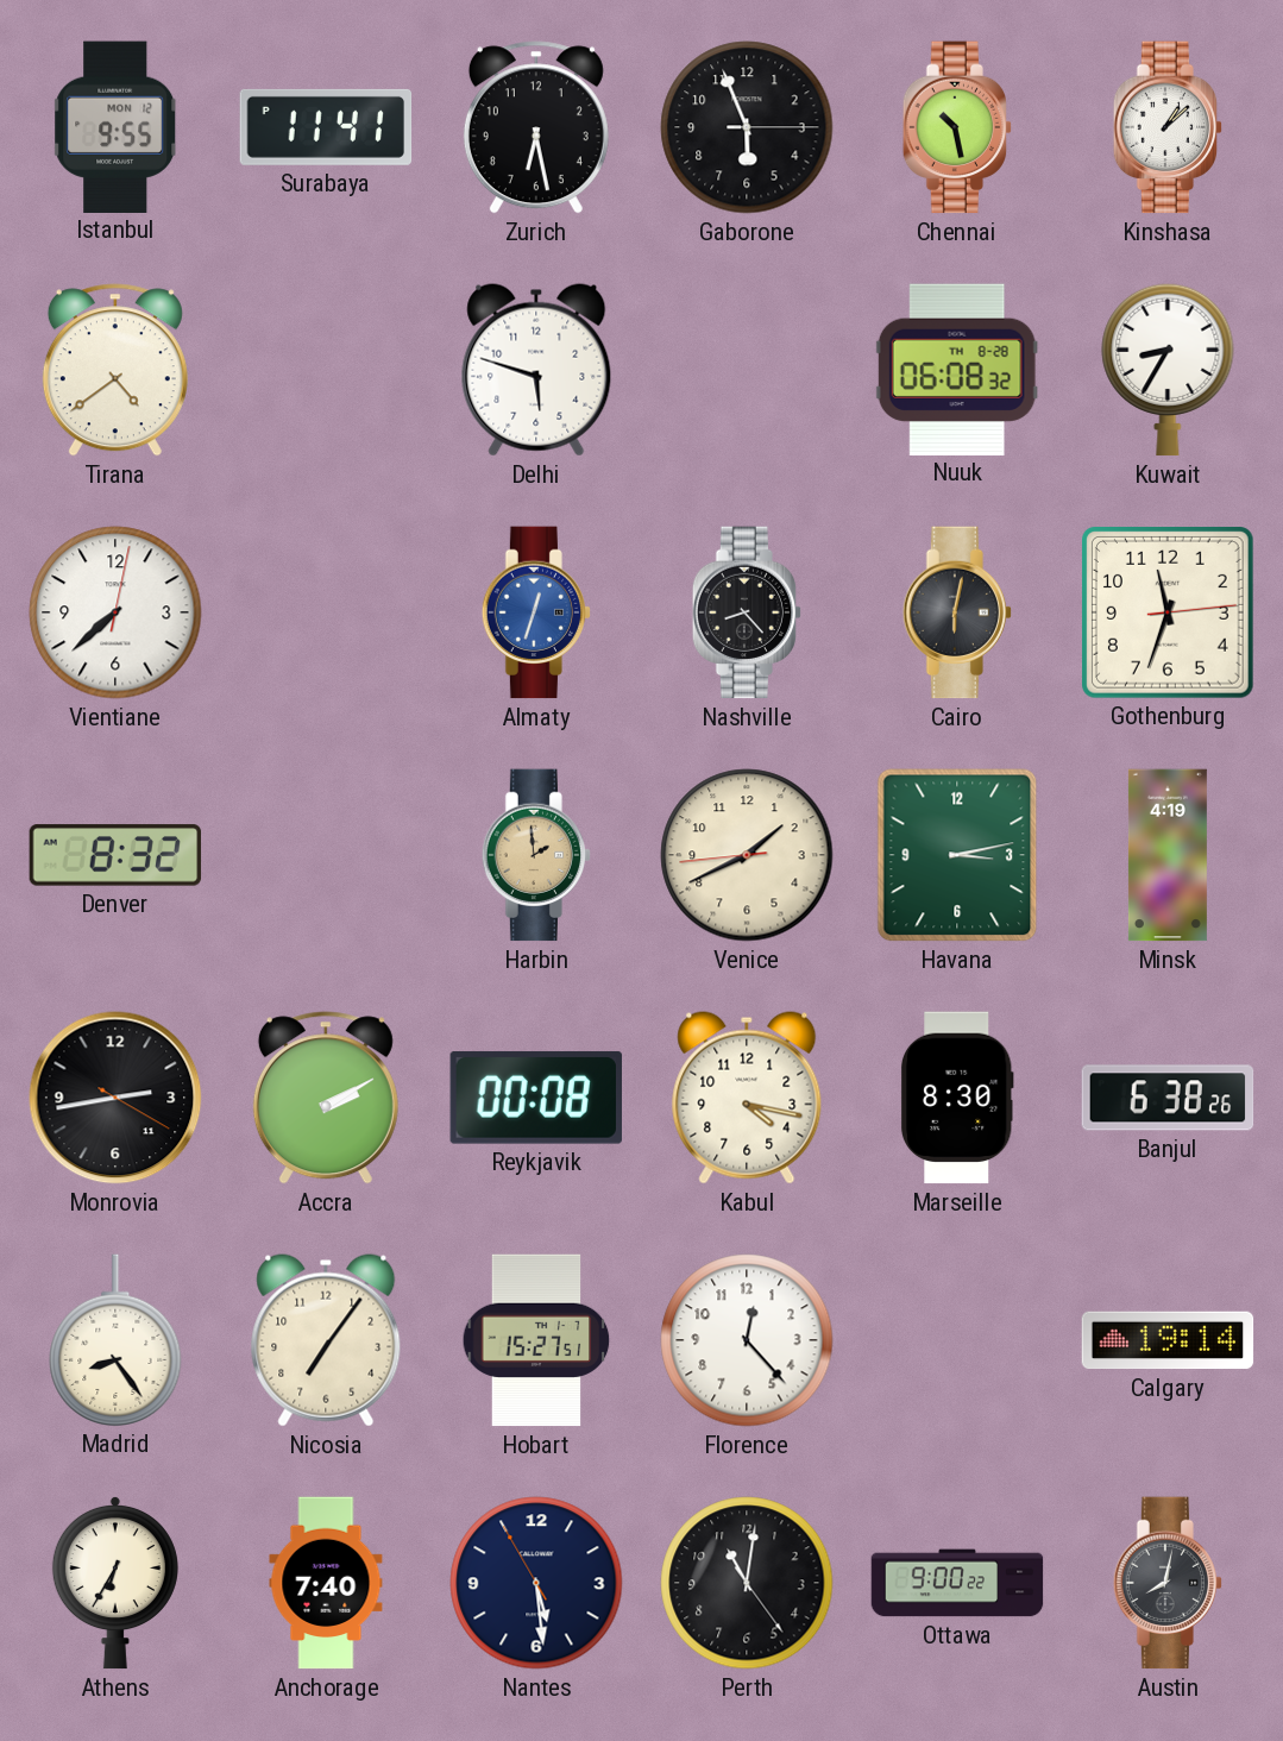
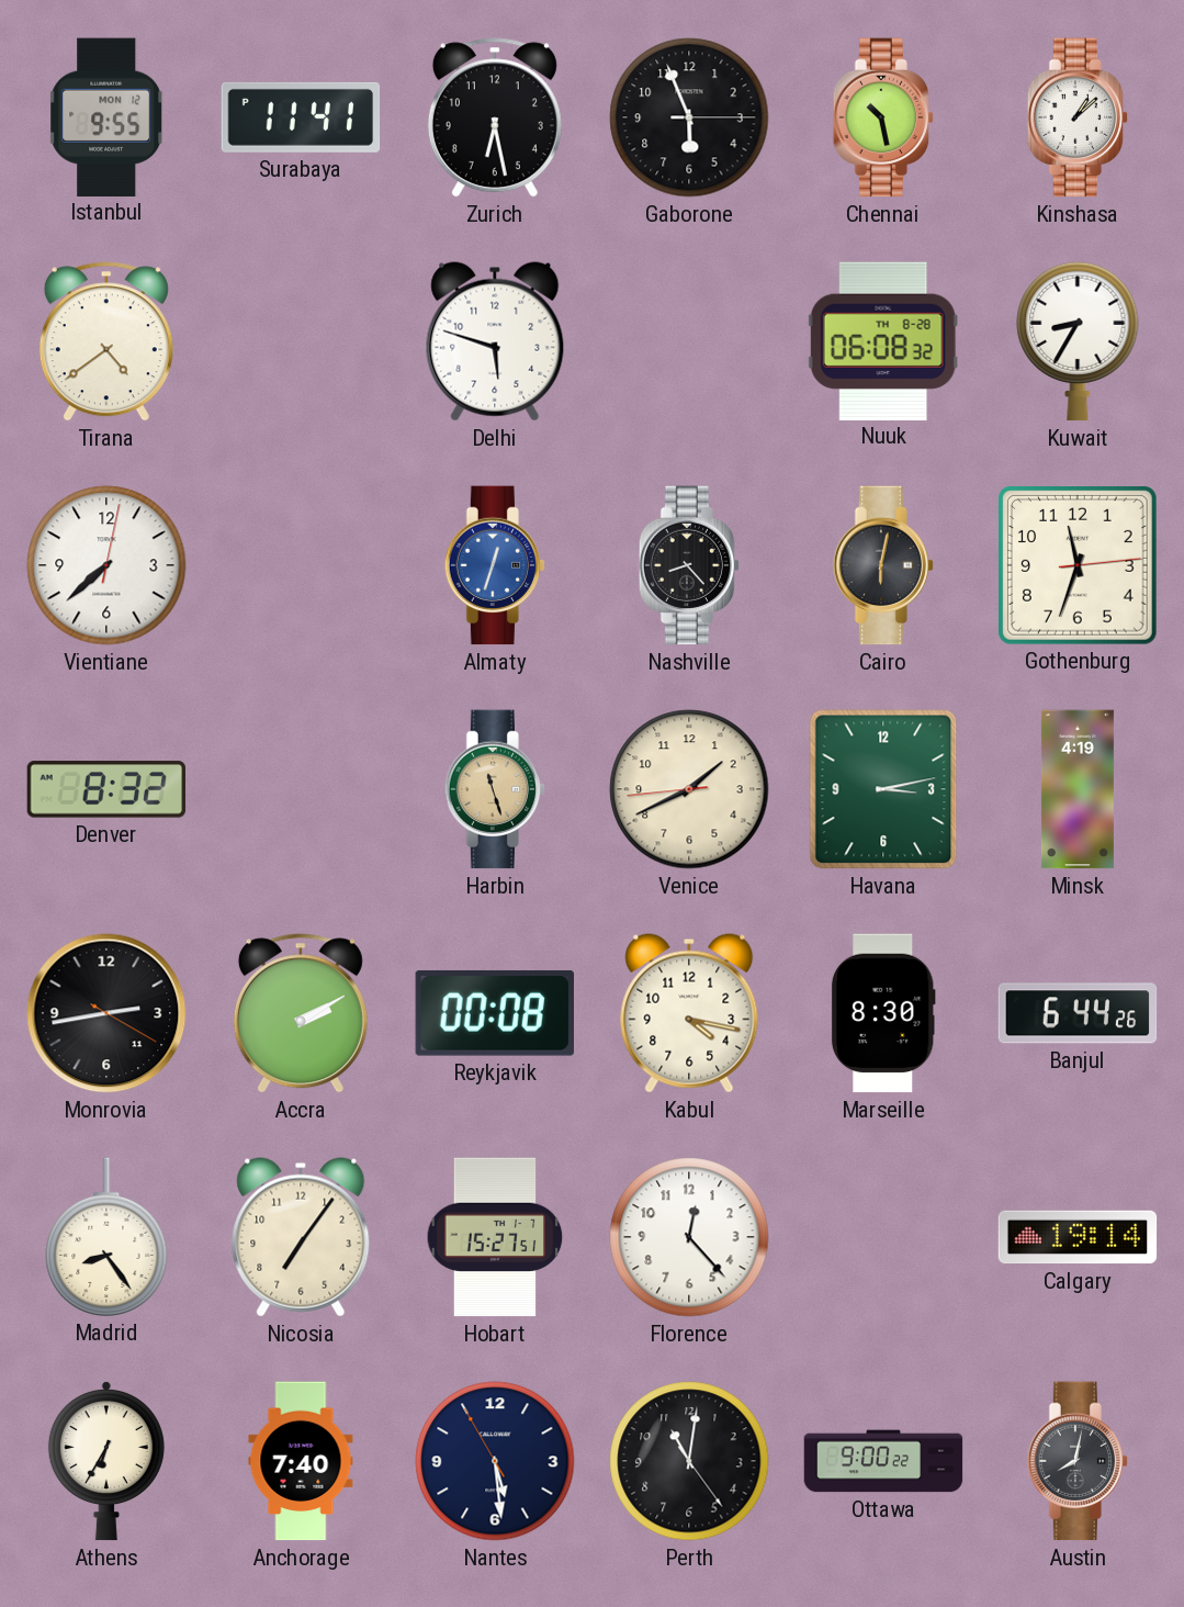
Harbin: 1:59 -> 11:27 (495, 789)
Banjul: 6:38 -> 6:44 (1078, 1013)
